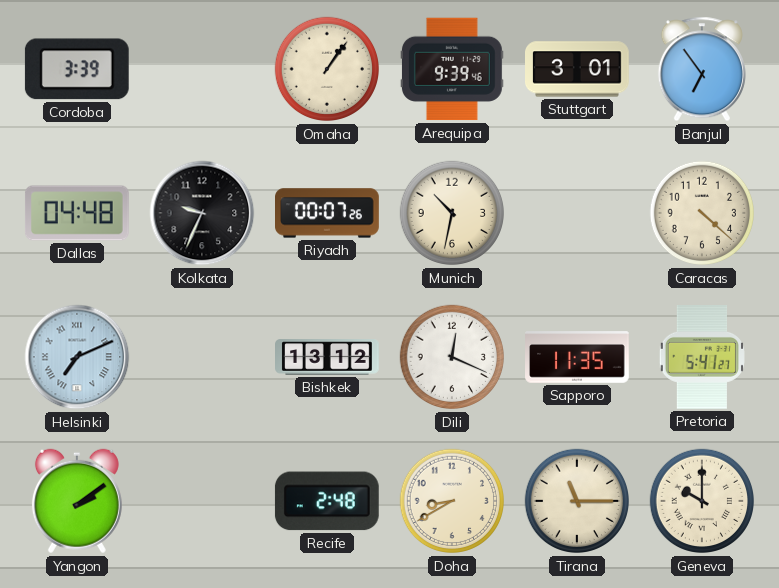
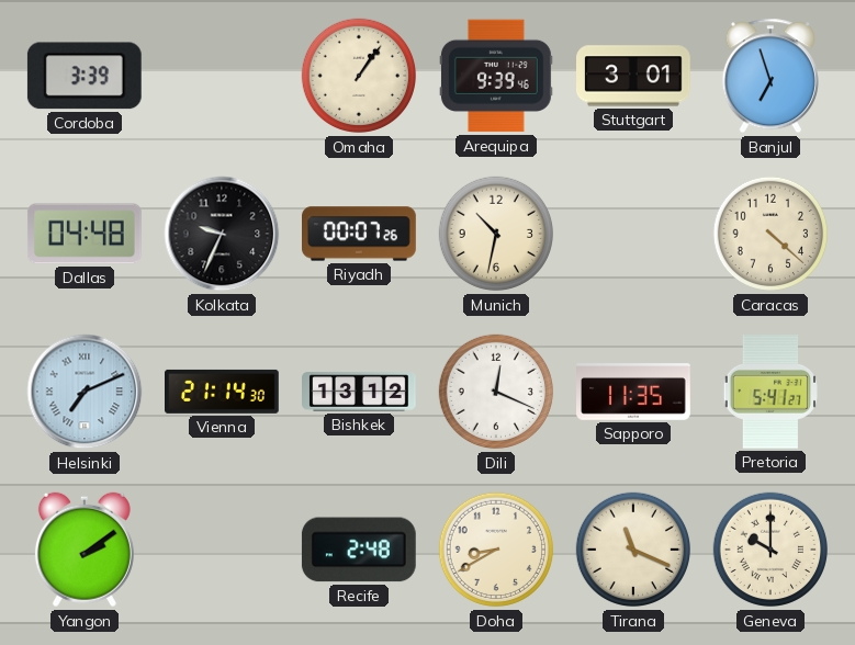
Banjul: 6:54 -> 6:57 (770, 76)
Vienna: none -> 21:14 (223, 392)
Tirana: 11:15 -> 11:19 (633, 550)
